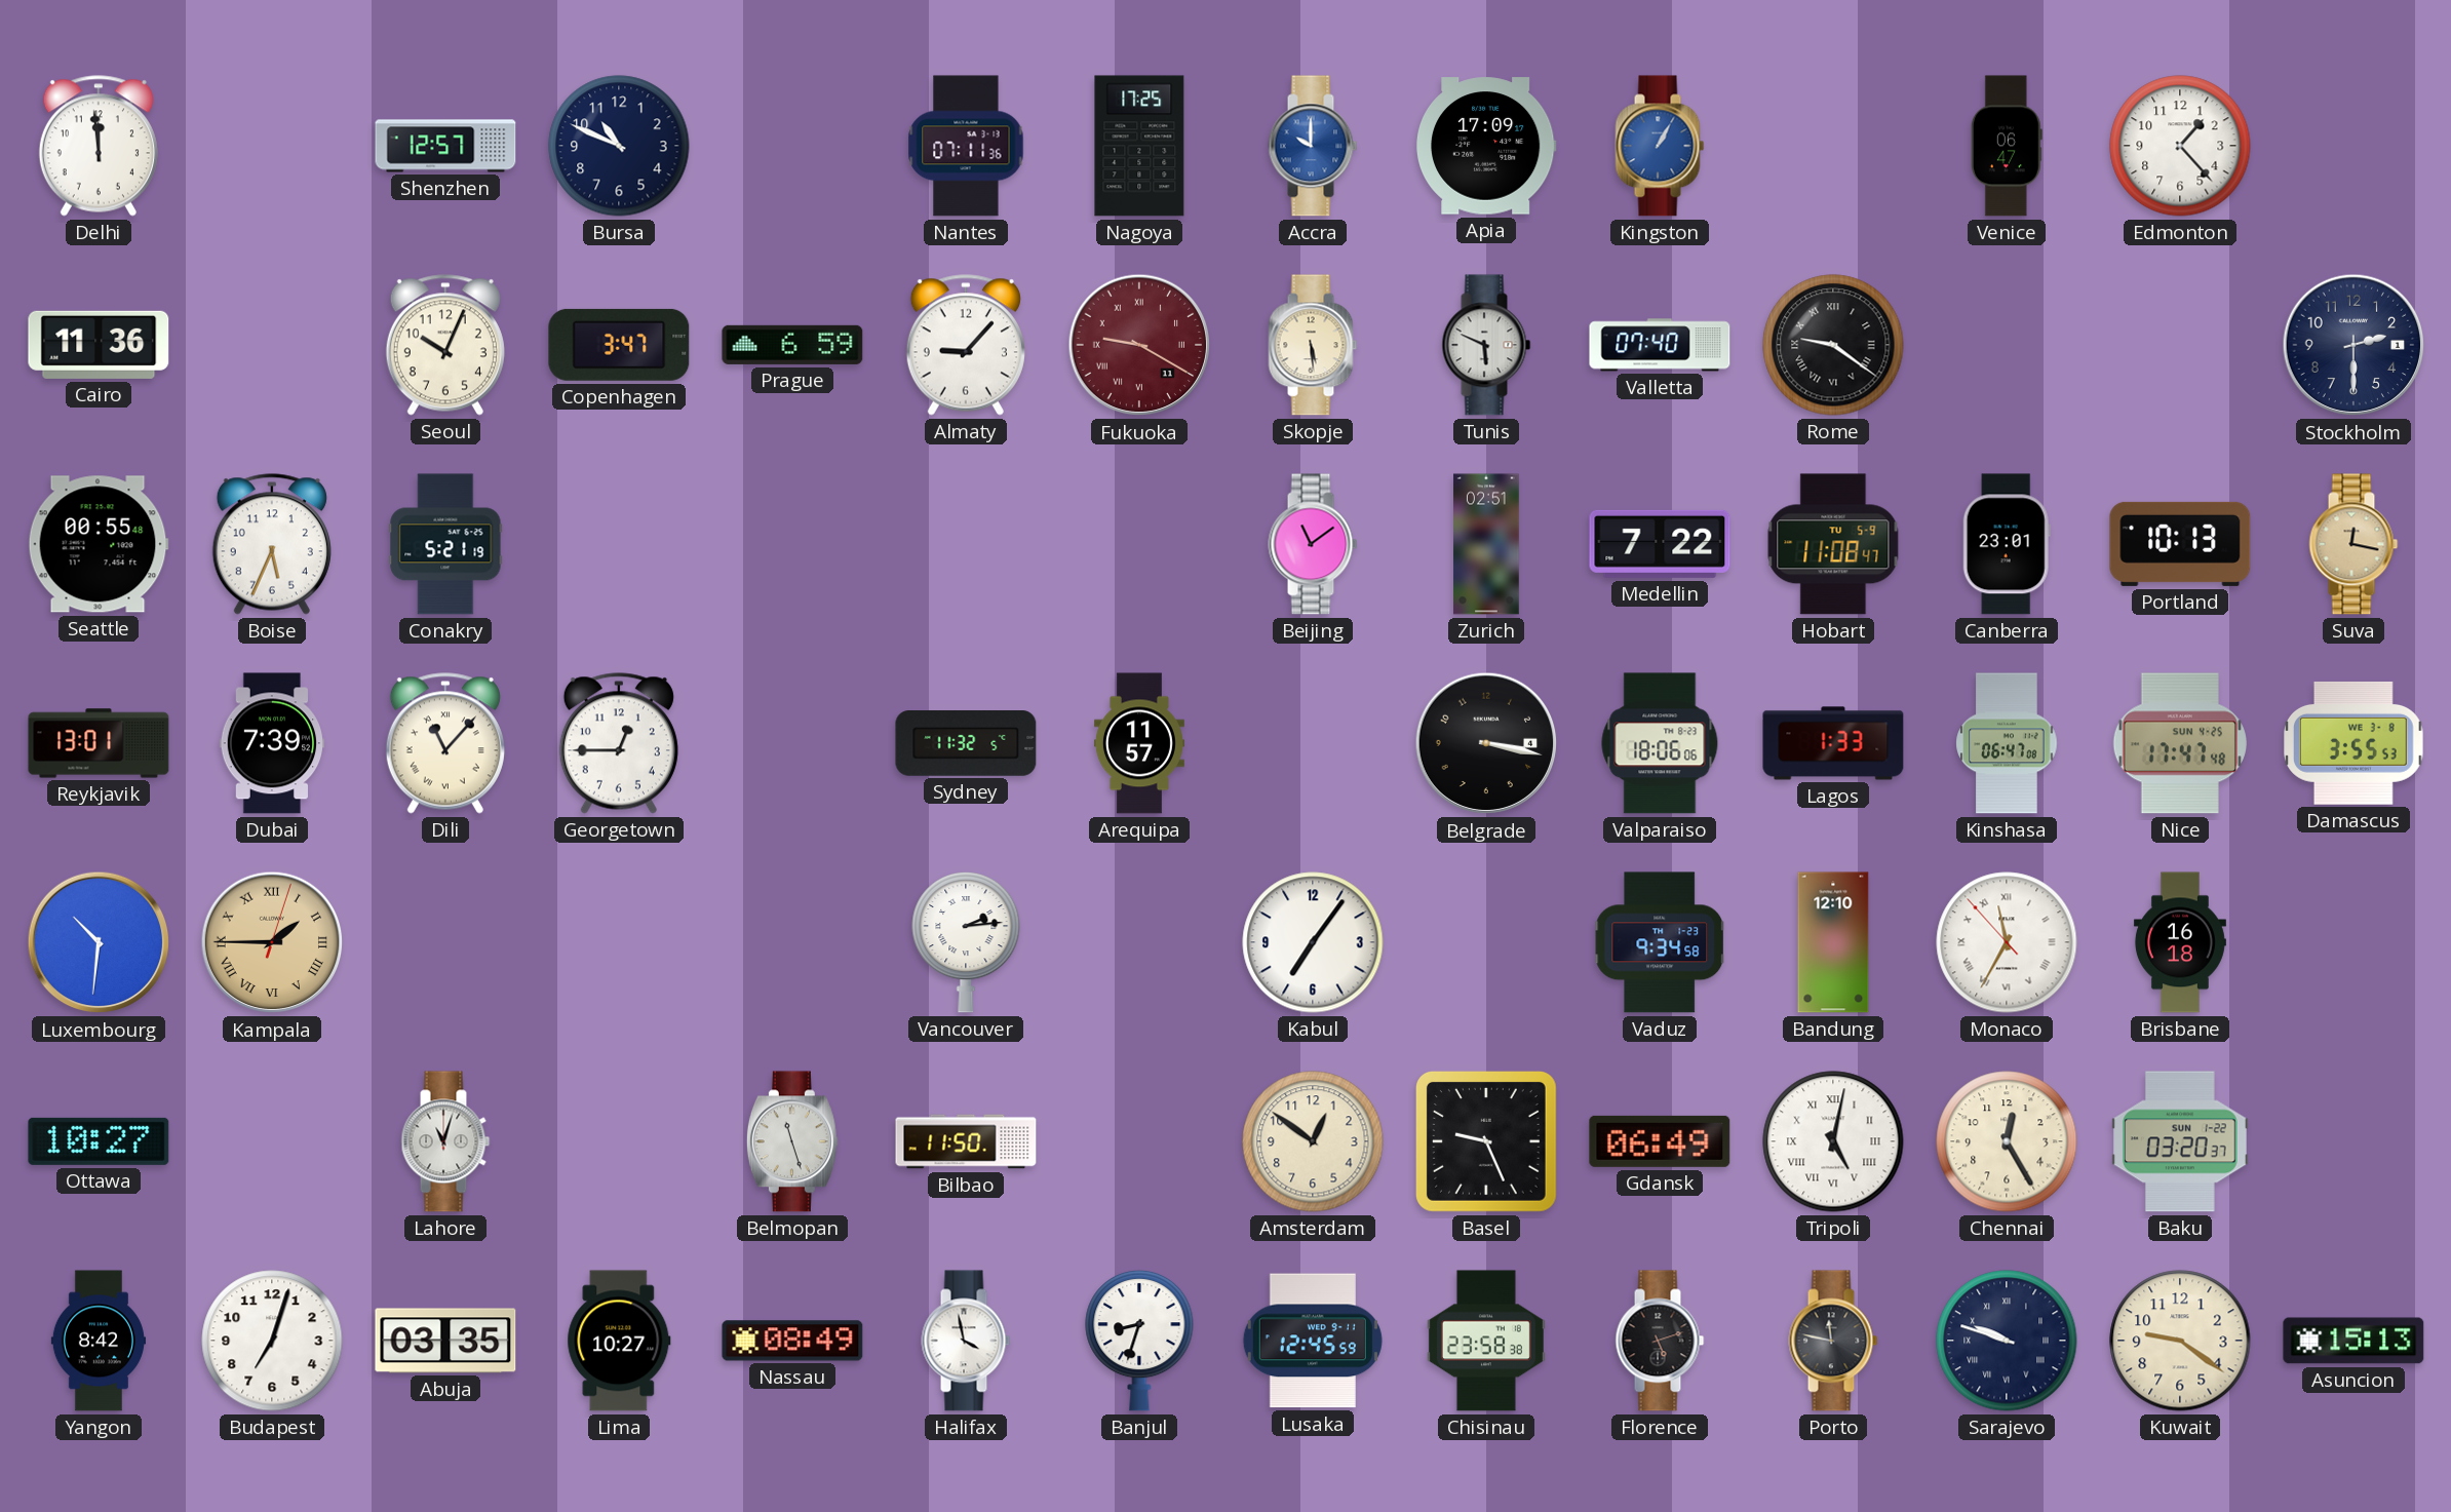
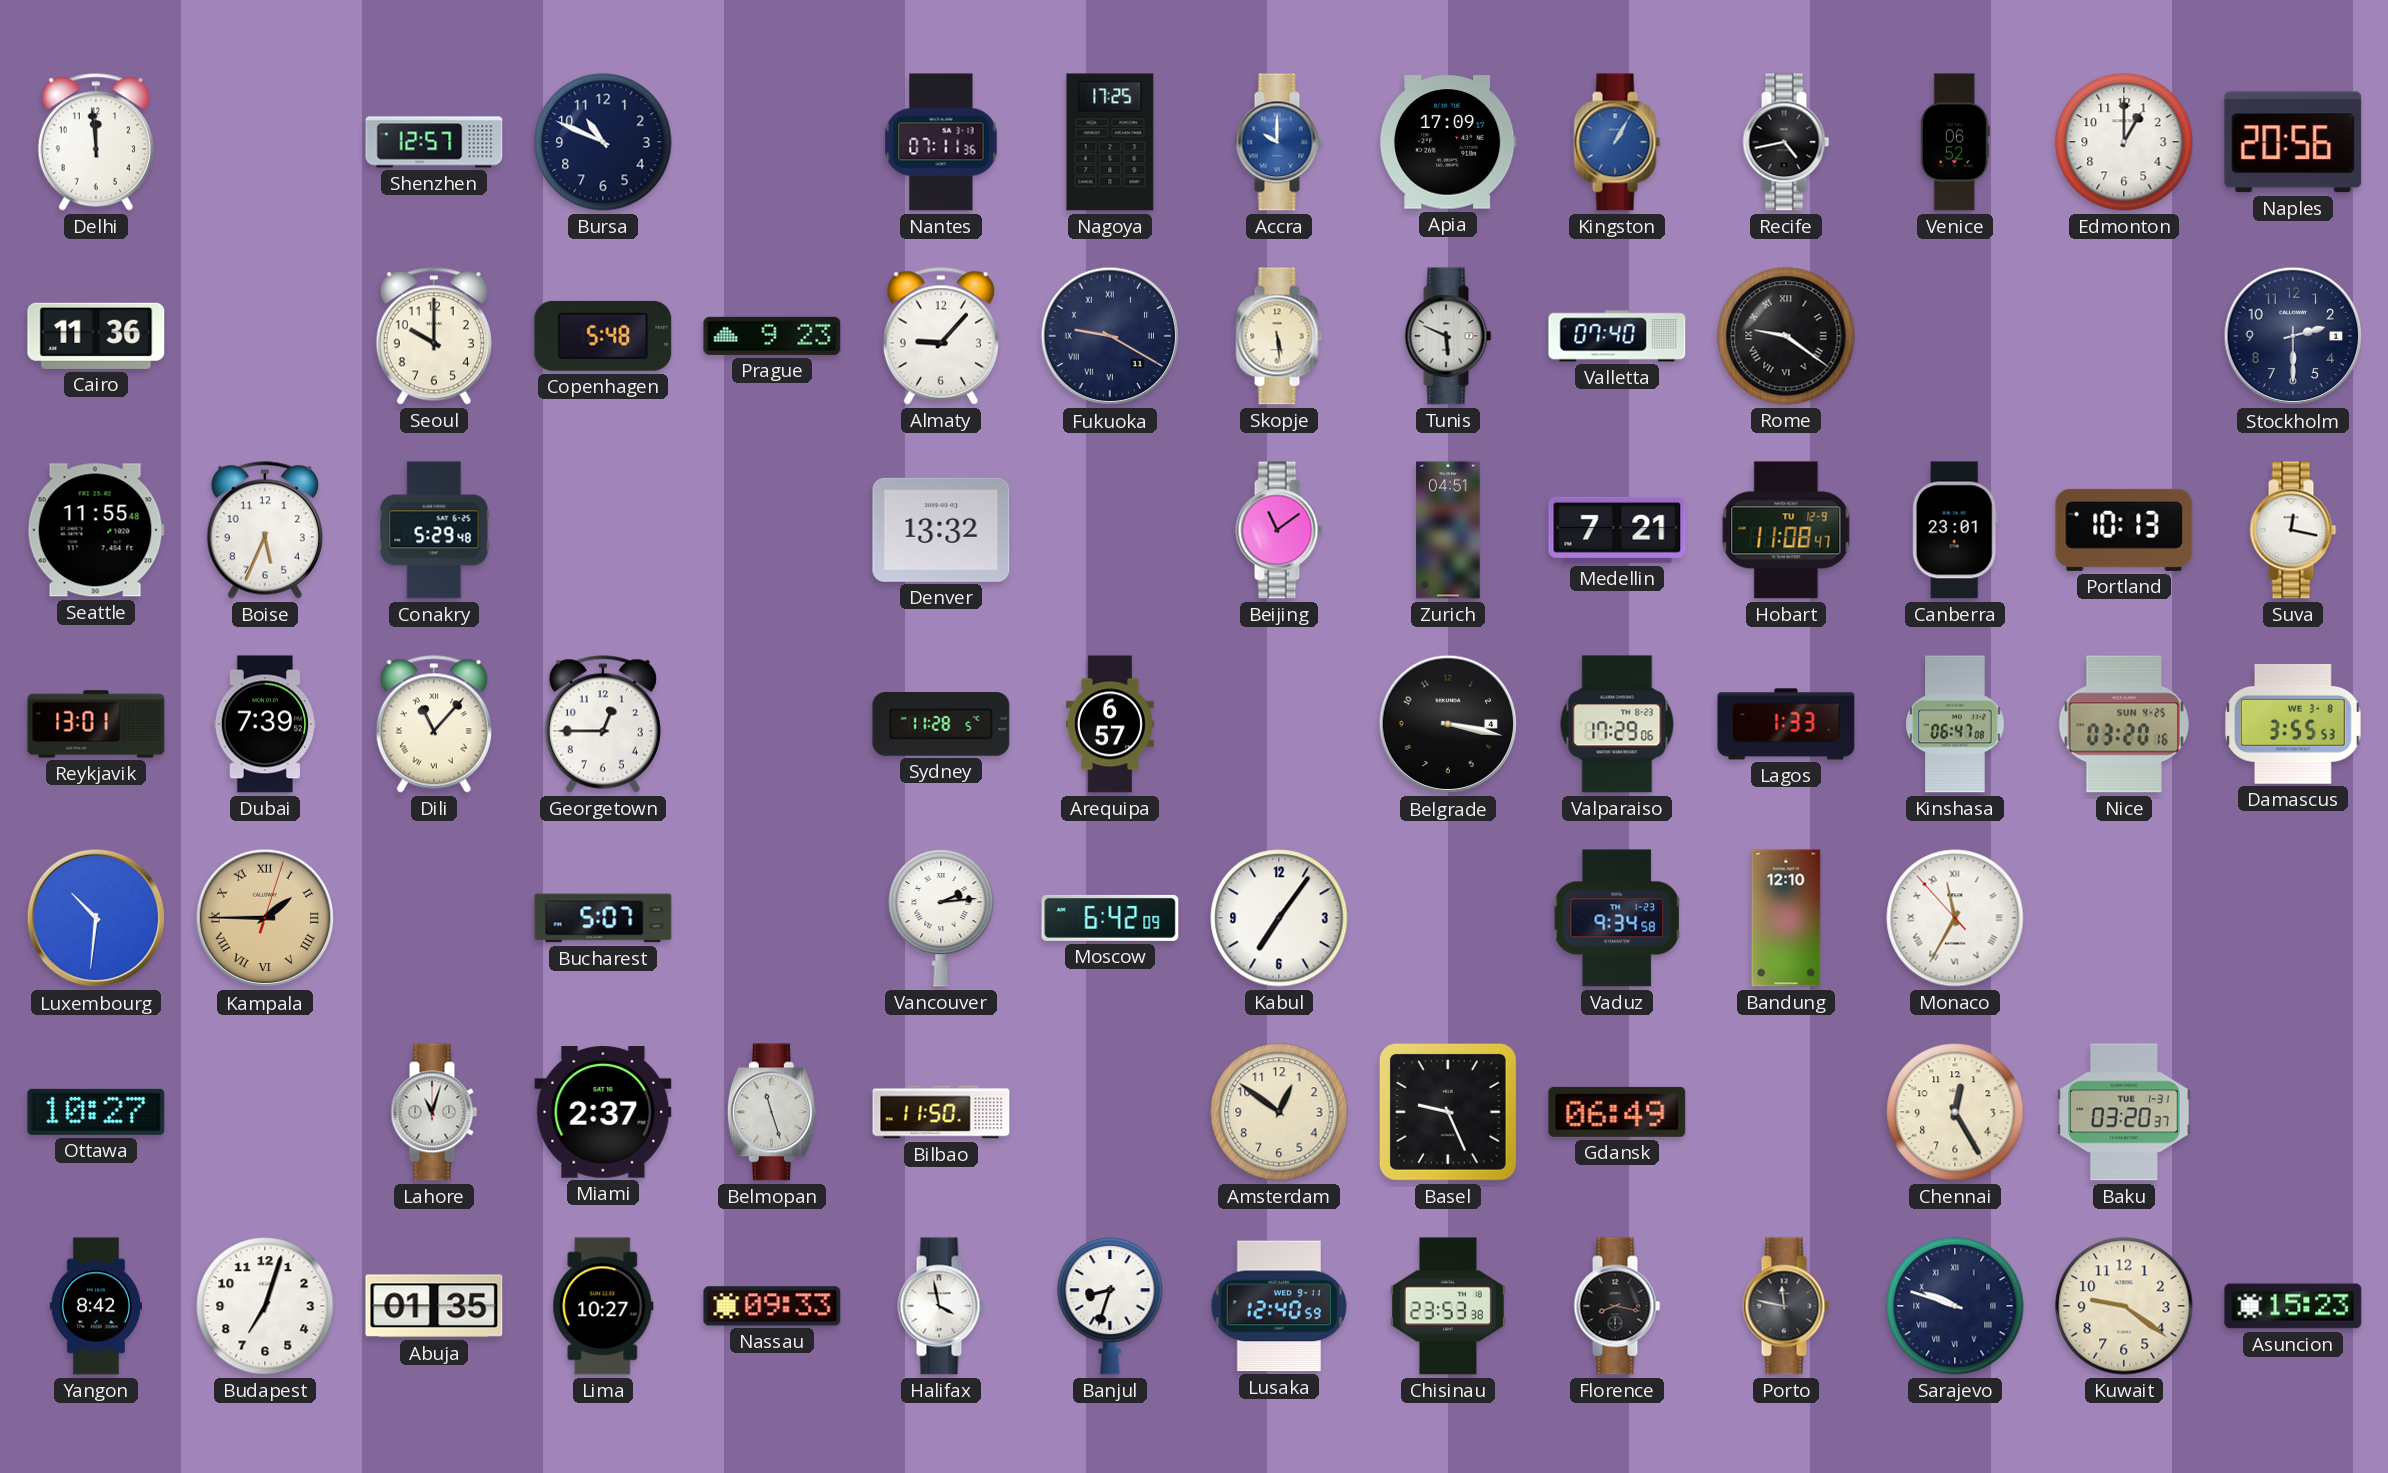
Recife: none -> 4:43 (1786, 142)
Venice: 06:47 -> 06:52 (1955, 142)
Edmonton: 1:23 -> 1:00 (2124, 142)
Naples: none -> 20:56 (2293, 142)
Seoul: 10:04 -> 10:00 (434, 336)
Copenhagen: 3:47 -> 5:48 (603, 336)
Prague: 6:59 -> 9:23 (772, 336)
Fukuoka dial: burgundy -> navy (1110, 336)
Seattle: 00:55 -> 11:55 (96, 530)
Conakry: 5:21 -> 5:29 (434, 530)
Denver: none -> 13:32 (941, 530)
Zurich: 02:51 -> 04:51 (1448, 530)
Medellin: 7:22 -> 7:21 (1617, 530)
Hobart date: TU 5-9 -> TU 12-9 (1786, 530)
Suva dial: champagne -> white (2293, 530)
Sydney: 11:32 -> 11:28 (941, 725)
Arequipa: 11:57 -> 6:57 (1110, 724)
Valparaiso: 18:06 -> 17:29 (1617, 724)
Nice: 17:47 -> 03:20 (2123, 724)
Bucharest: none -> 5:07 (603, 918)
Moscow: none -> 6:42 (1110, 918)
Brisbane: 16:18 -> none (2180, 942)
Miami: none -> 2:37 (603, 1112)
Tripoli: 5:02 -> none (1833, 1141)
Baku date: SUN 1-22 -> TUE 1-31 (2125, 1112)
Abuja: 03:35 -> 01:35 (434, 1306)
Nassau: 08:49 -> 09:33 (772, 1306)
Lusaka: 12:45 -> 12:40 (1279, 1306)
Chisinau: 23:58 -> 23:53 (1448, 1306)
Florence: 5:12 -> 8:17 (1617, 1306)
Asuncion: 15:13 -> 15:23 (2293, 1306)
